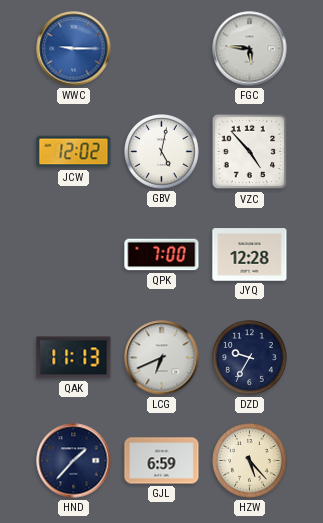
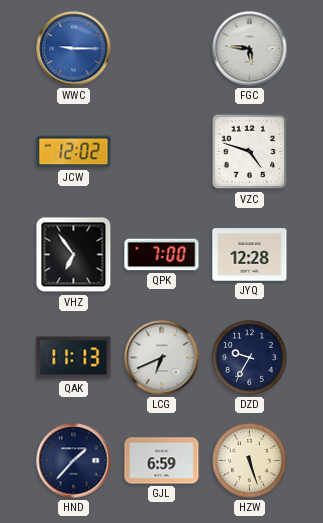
GBV: 5:02 -> none (162, 152)
VZC: 4:53 -> 4:48 (250, 152)
VHZ: none -> 6:54 (74, 255)
HZW: 5:23 -> 5:27 (250, 461)
